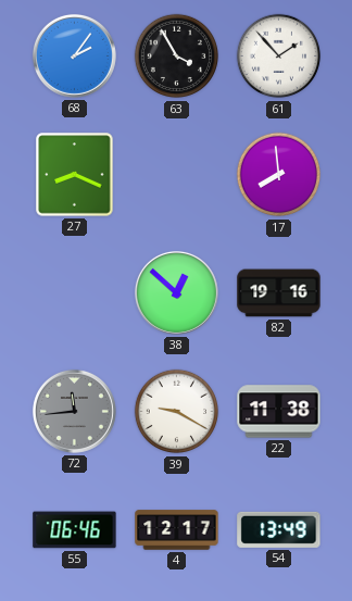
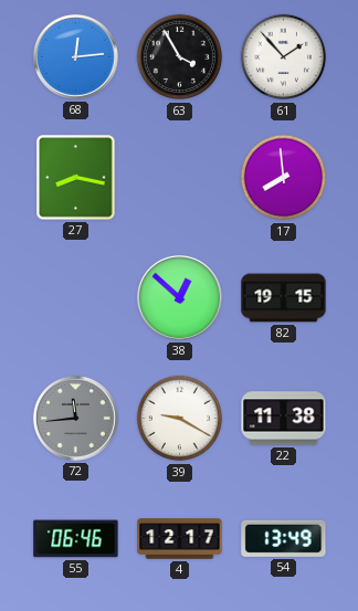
68: 2:06 -> 12:14 (75, 56)
27: 8:19 -> 8:17 (76, 178)
82: 19:16 -> 19:15 (284, 298)
